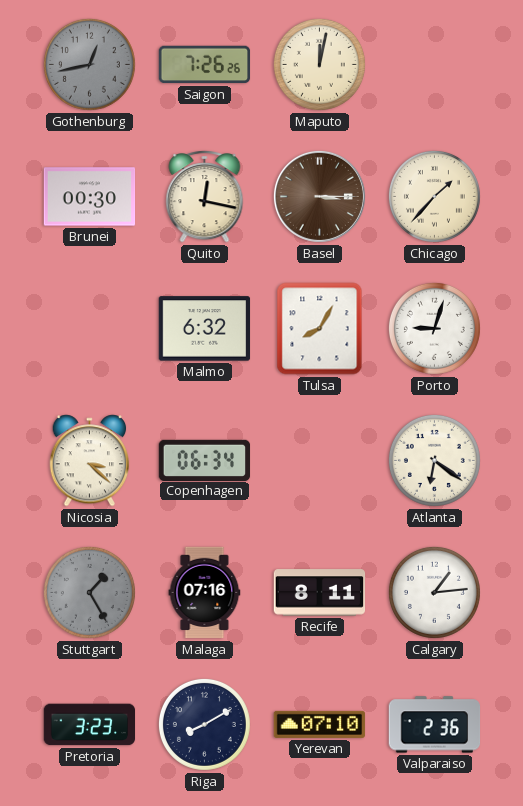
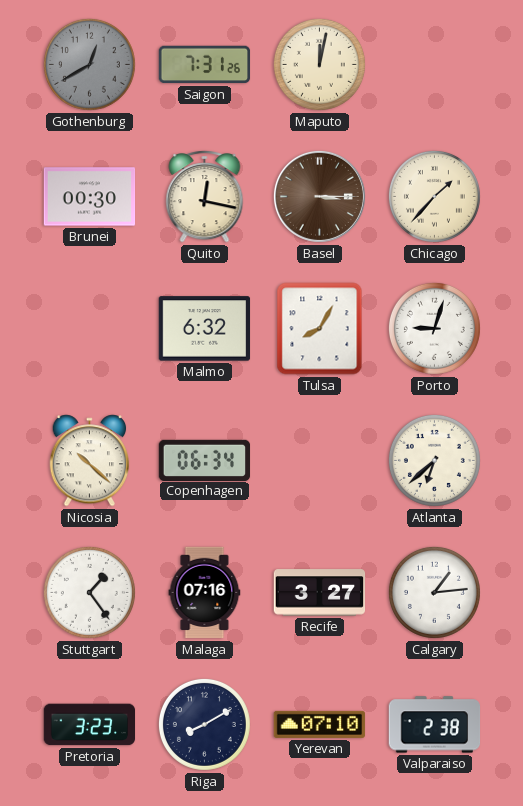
Gothenburg: 12:43 -> 12:40 (89, 64)
Saigon: 7:26 -> 7:31 (205, 65)
Nicosia: 3:22 -> 10:22 (90, 461)
Atlanta: 6:21 -> 6:38 (434, 460)
Stuttgart: 1:25 -> 1:24 (89, 592)
Stuttgart dial: grey -> white (89, 592)
Recife: 8:11 -> 3:27 (320, 593)
Valparaiso: 2:36 -> 2:38 (435, 725)
